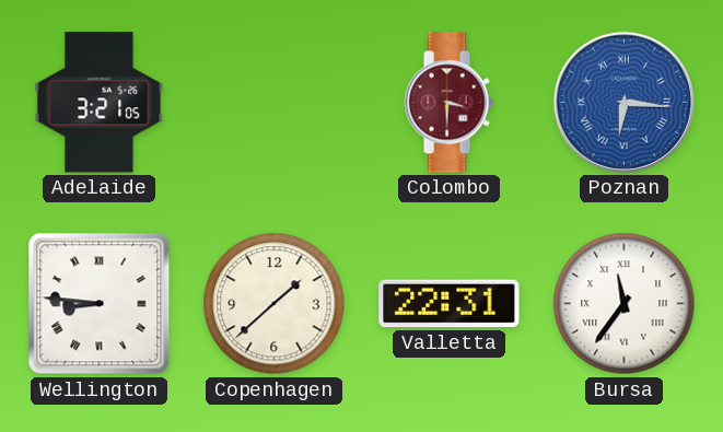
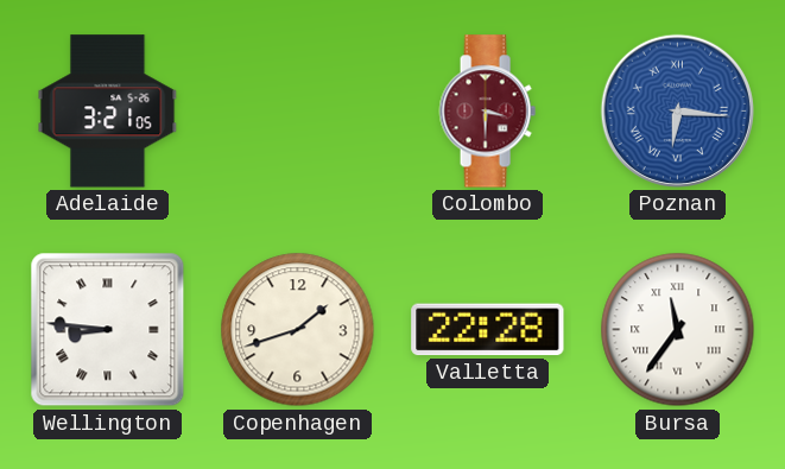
Copenhagen: 1:38 -> 1:42 (298, 330)
Valletta: 22:31 -> 22:28 (488, 330)
